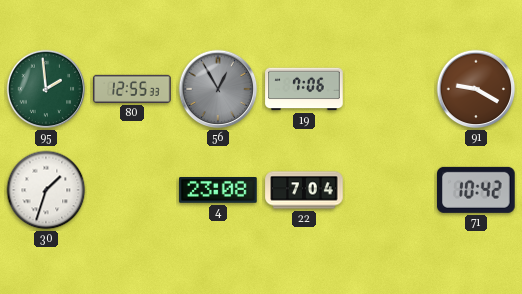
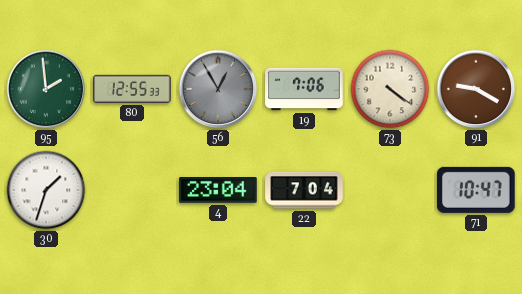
73: none -> 4:21 (390, 89)
4: 23:08 -> 23:04 (218, 190)
71: 10:42 -> 10:47 (477, 190)
